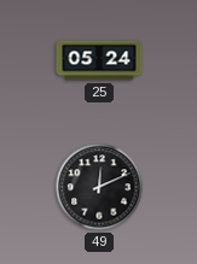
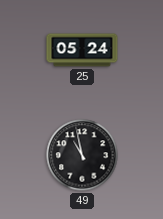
49: 12:11 -> 10:58 (82, 155)
